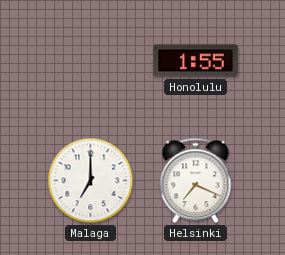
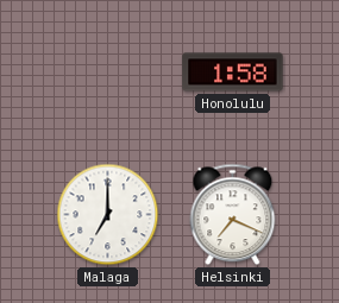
Honolulu: 1:55 -> 1:58 (233, 72)
